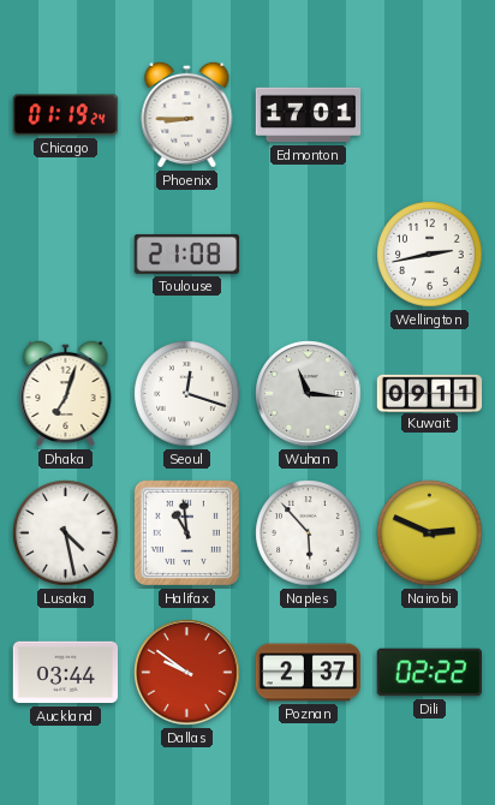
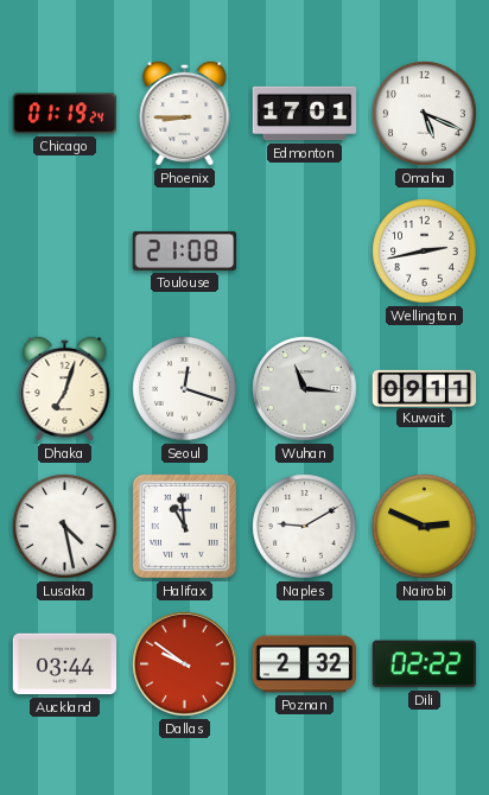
Omaha: none -> 5:19 (425, 114)
Naples: 5:53 -> 9:10 (305, 527)
Poznan: 2:37 -> 2:32 (305, 664)
